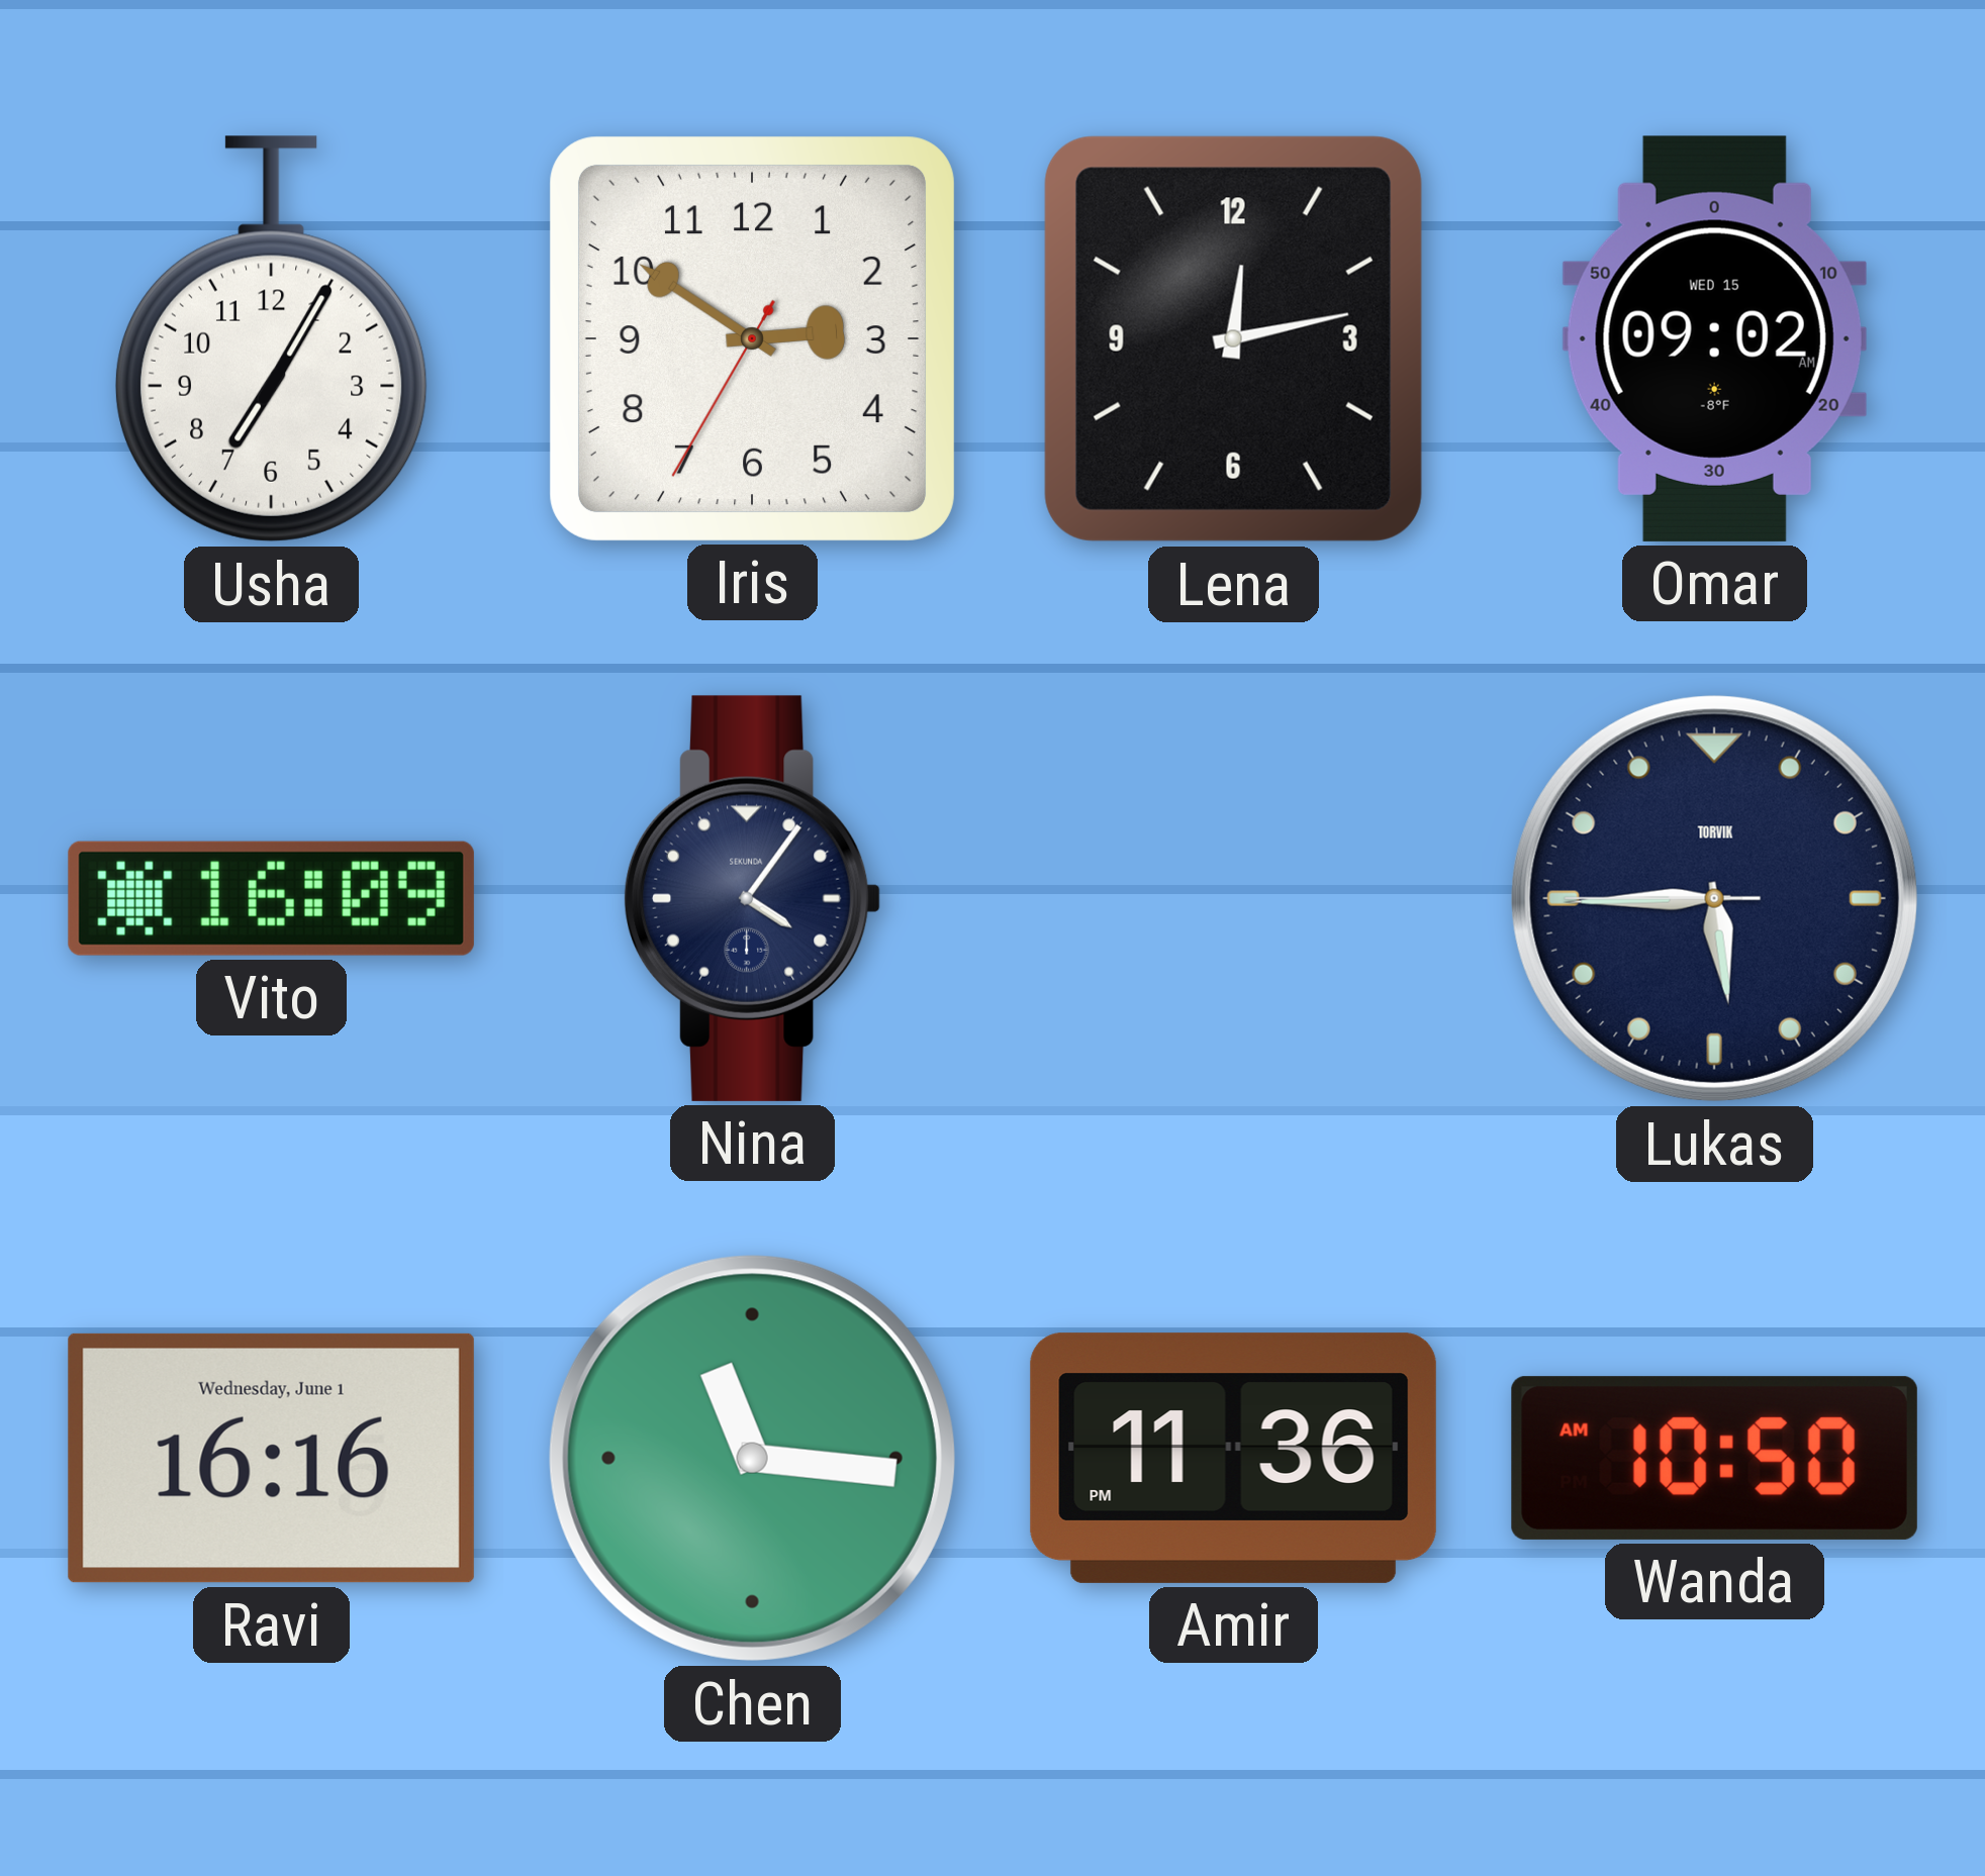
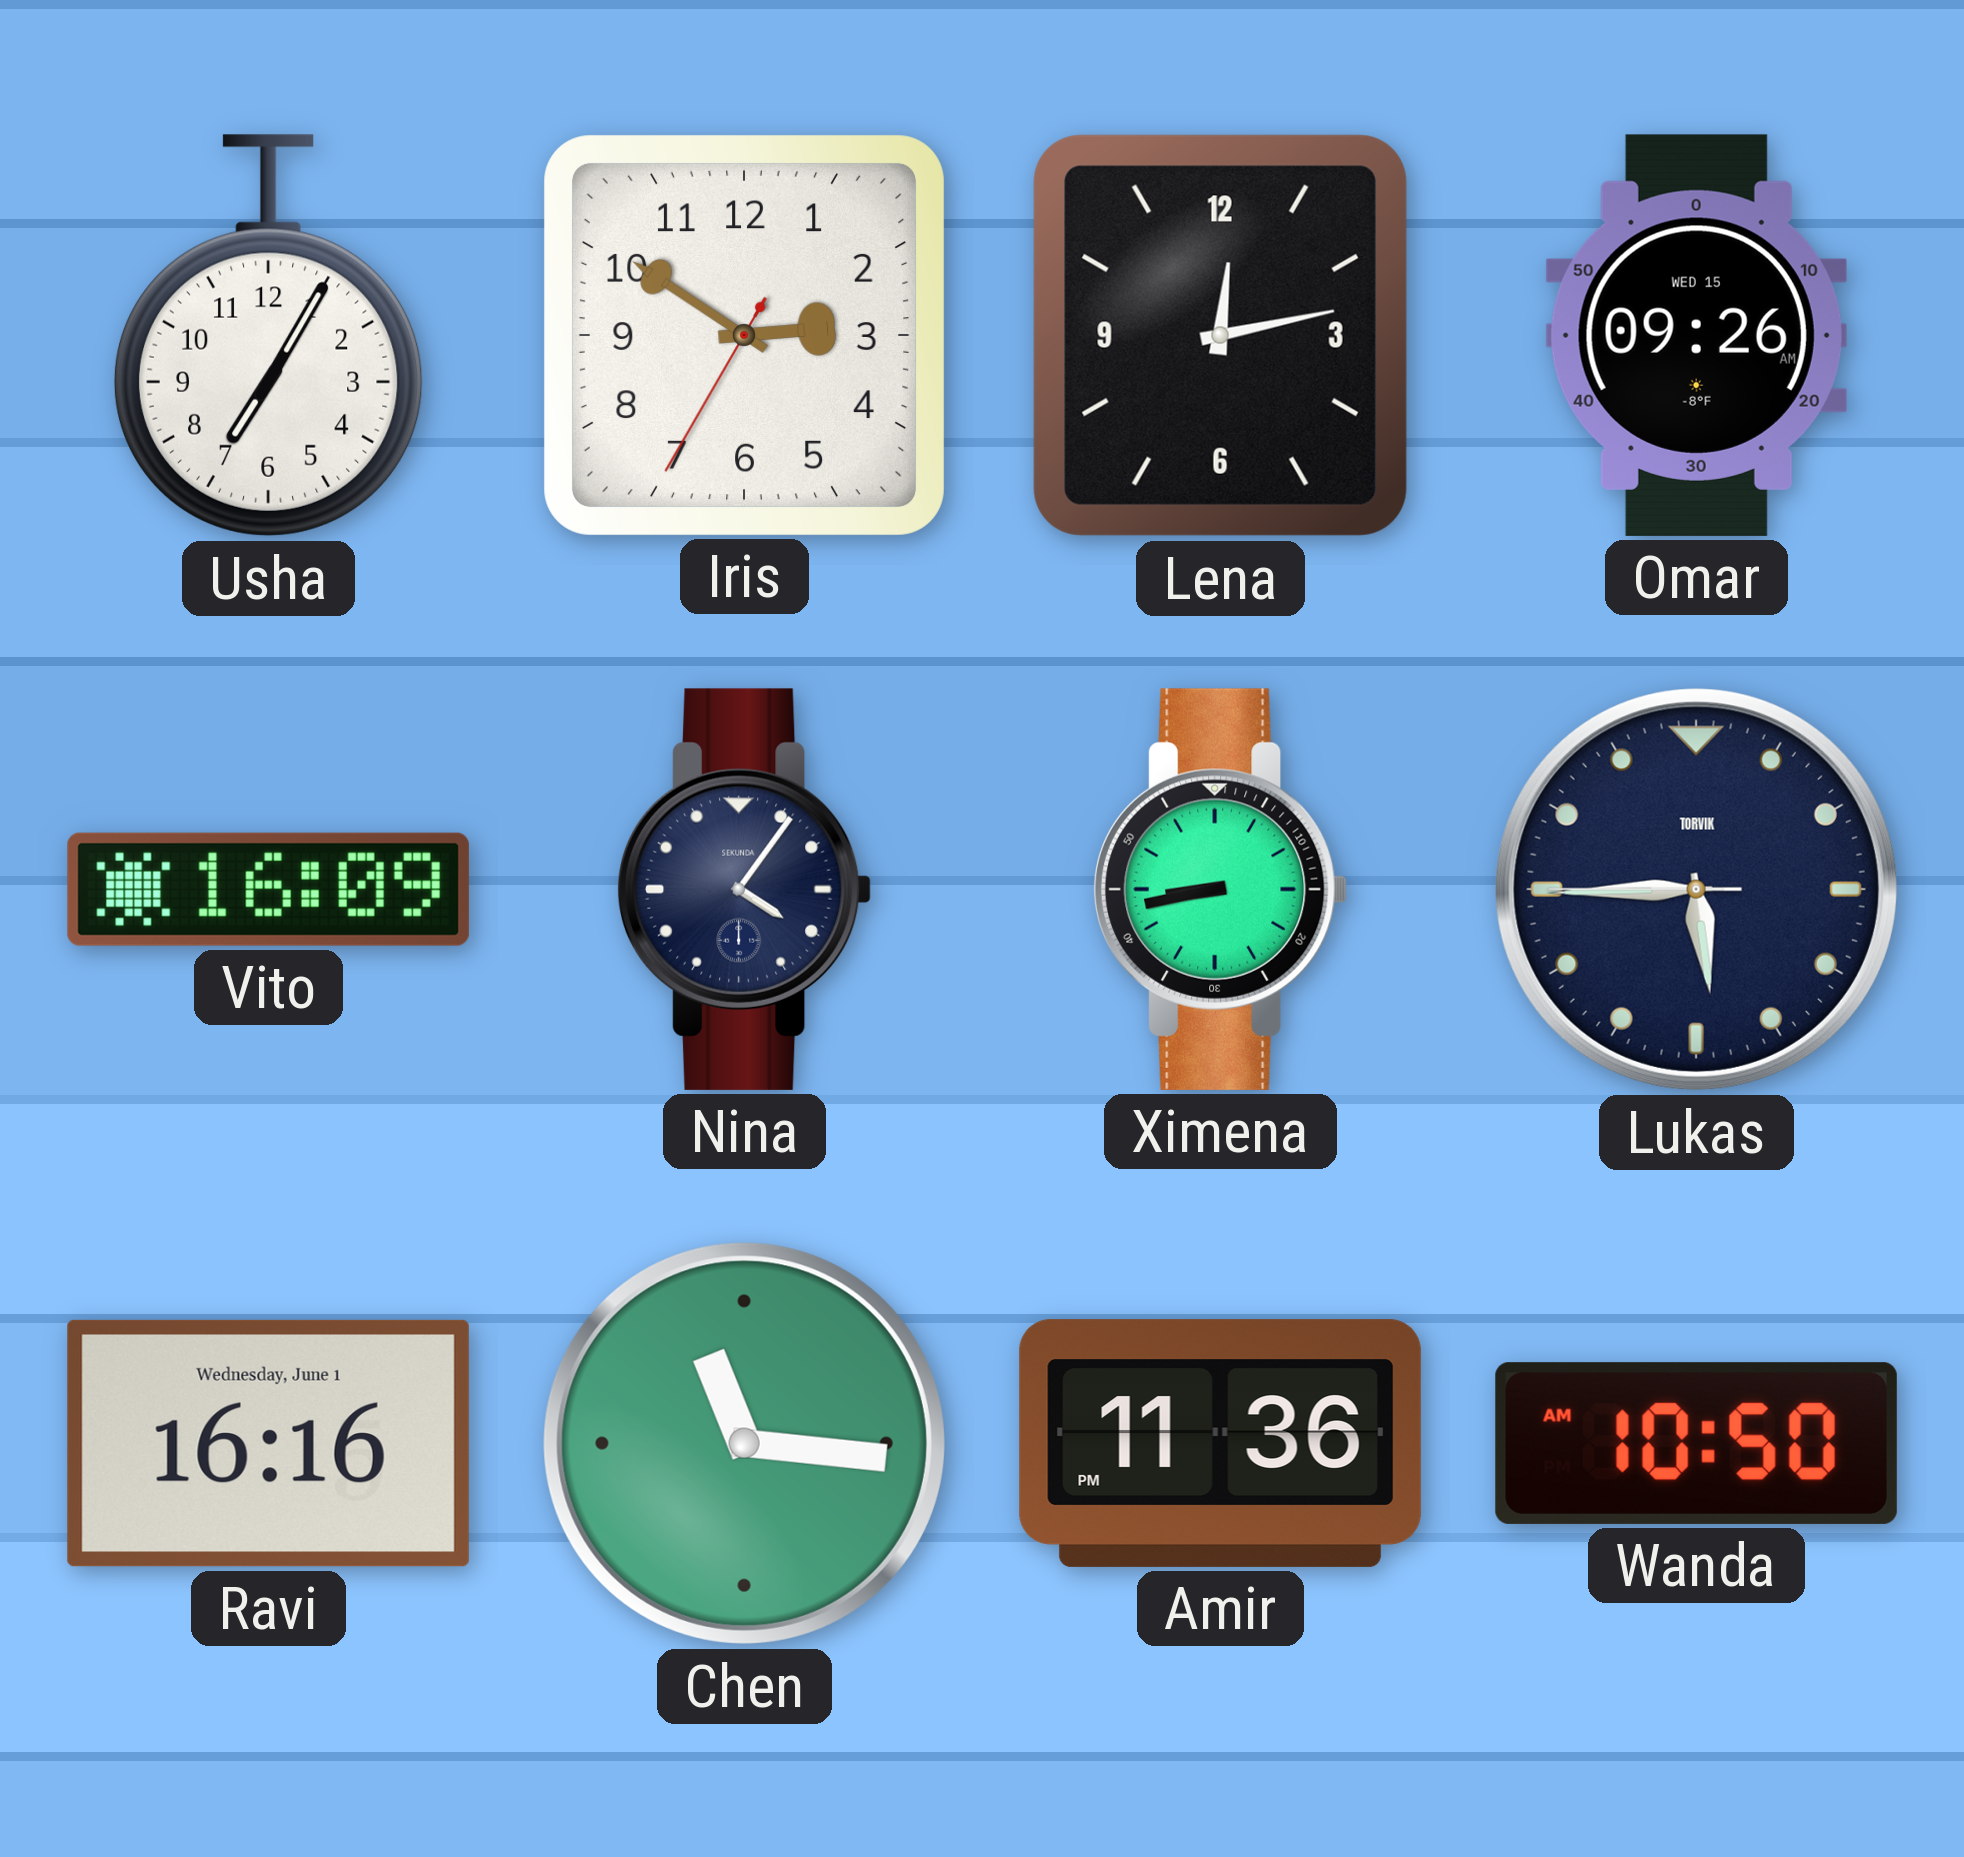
Omar: 09:02 -> 09:26 (1696, 335)
Ximena: none -> 8:43 (1220, 889)
